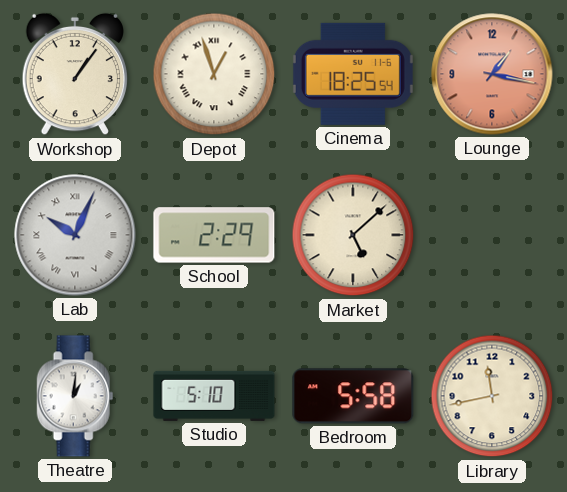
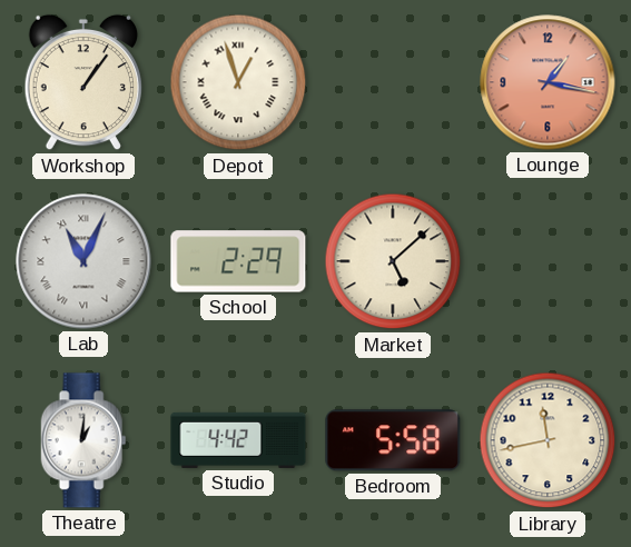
Cinema: 18:25 -> none (353, 74)
Lab: 10:04 -> 11:04 (83, 261)
Studio: 5:10 -> 4:42 (238, 440)
